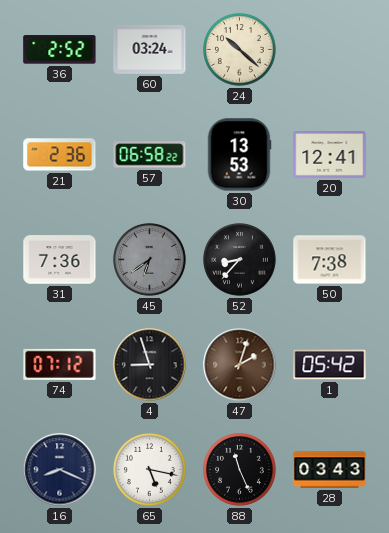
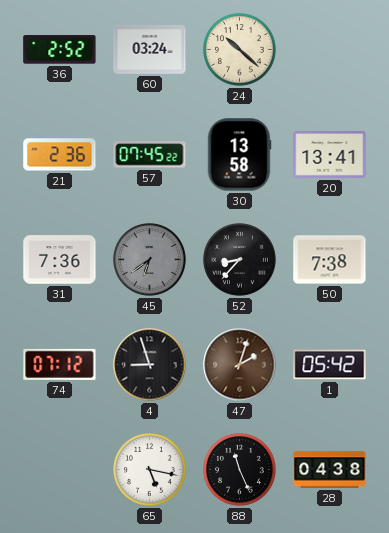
57: 06:58 -> 07:45 (150, 155)
30: 13:53 -> 13:58 (239, 155)
20: 12:41 -> 13:41 (330, 155)
16: 8:19 -> none (60, 470)
28: 03:43 -> 04:38 (330, 470)
